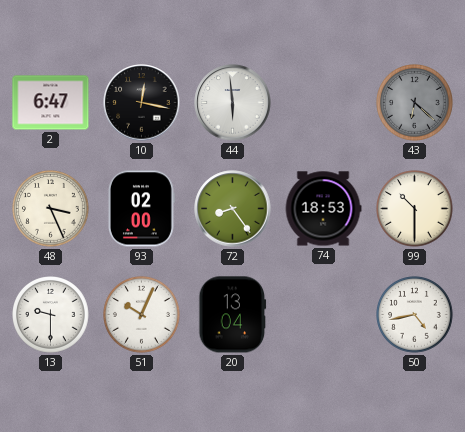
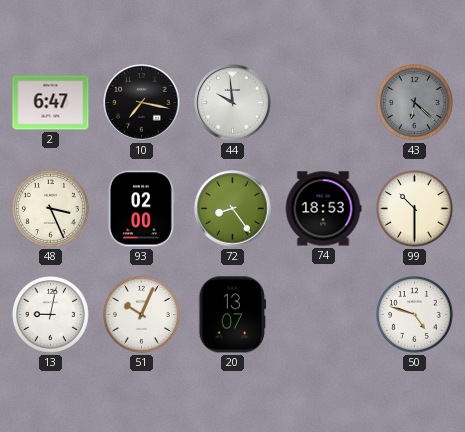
10: 12:17 -> 7:17 (142, 103)
44: 5:59 -> 9:59 (233, 103)
13: 9:30 -> 9:02 (51, 315)
20: 13:04 -> 13:07 (233, 315)
50: 4:43 -> 4:48 (415, 315)
